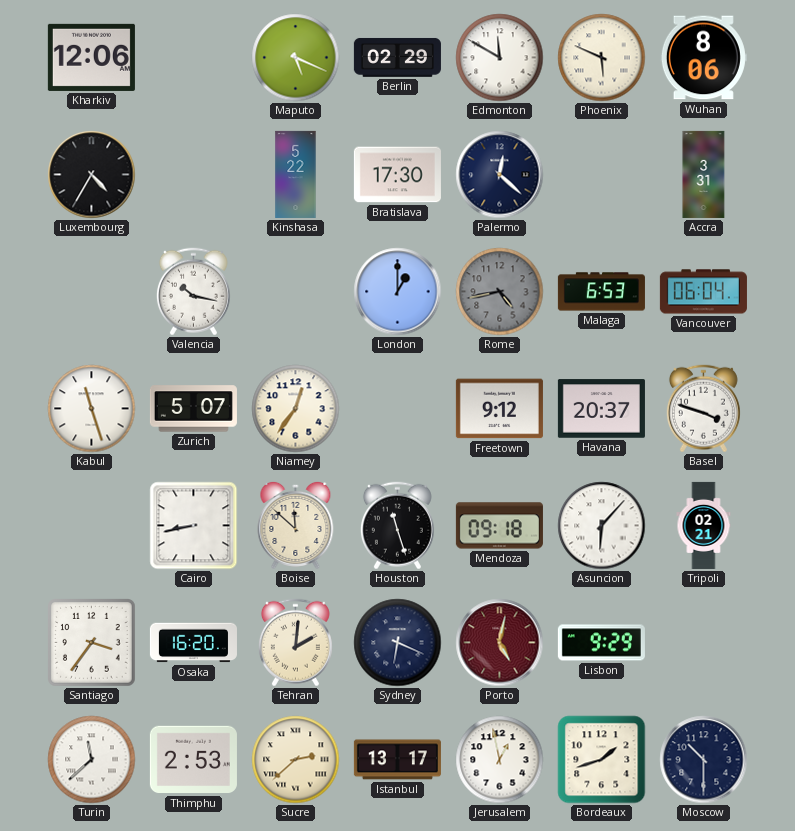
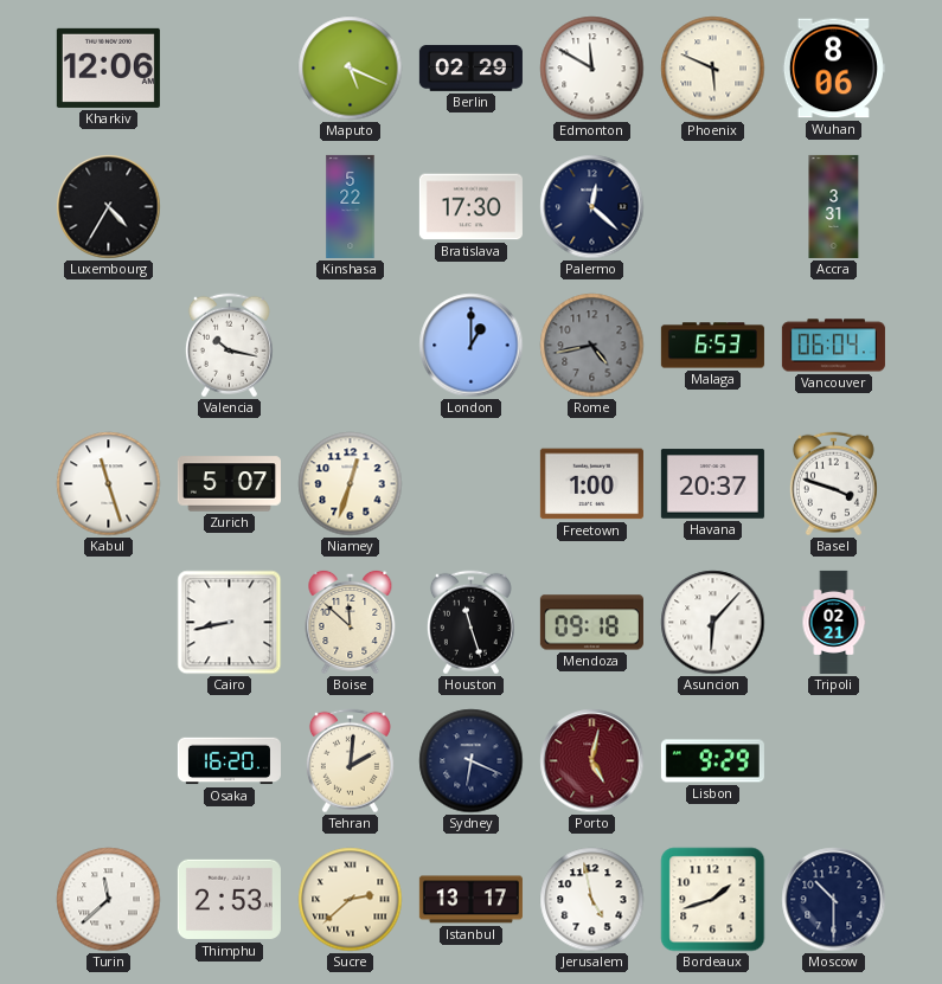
Niamey: 12:36 -> 12:33 (351, 484)
Freetown: 9:12 -> 1:00 (591, 484)
Santiago: 3:36 -> none (92, 643)
Jerusalem: 12:58 -> 4:58 (592, 900)
